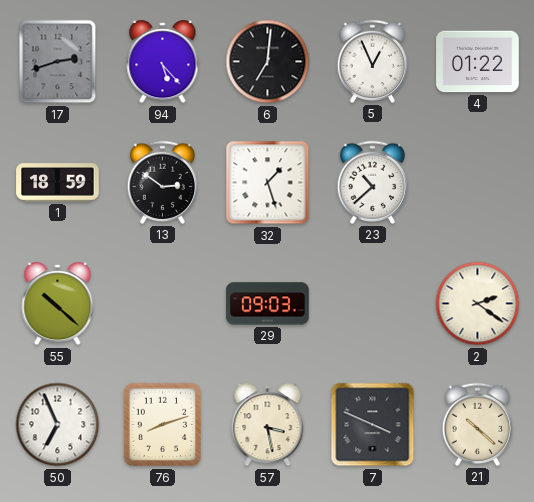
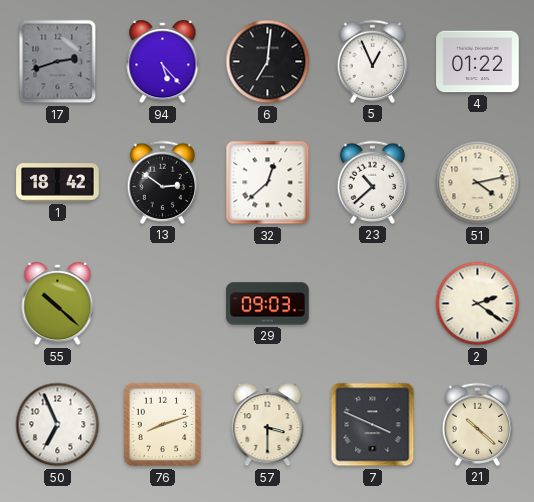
1: 18:59 -> 18:42 (58, 183)
32: 1:27 -> 12:38 (268, 183)
51: none -> 4:13 (478, 183)
57: 3:28 -> 3:30 (268, 425)
